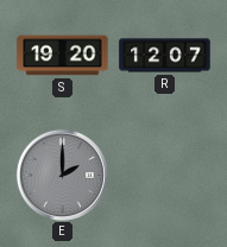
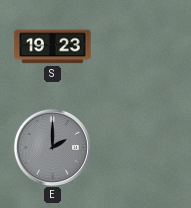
S: 19:20 -> 19:23 (53, 47)
R: 12:07 -> none (165, 56)
